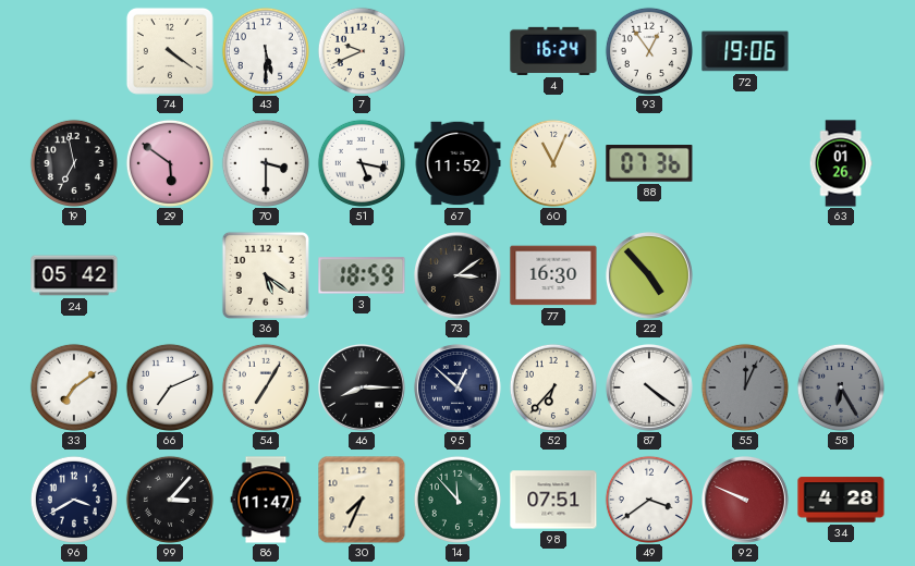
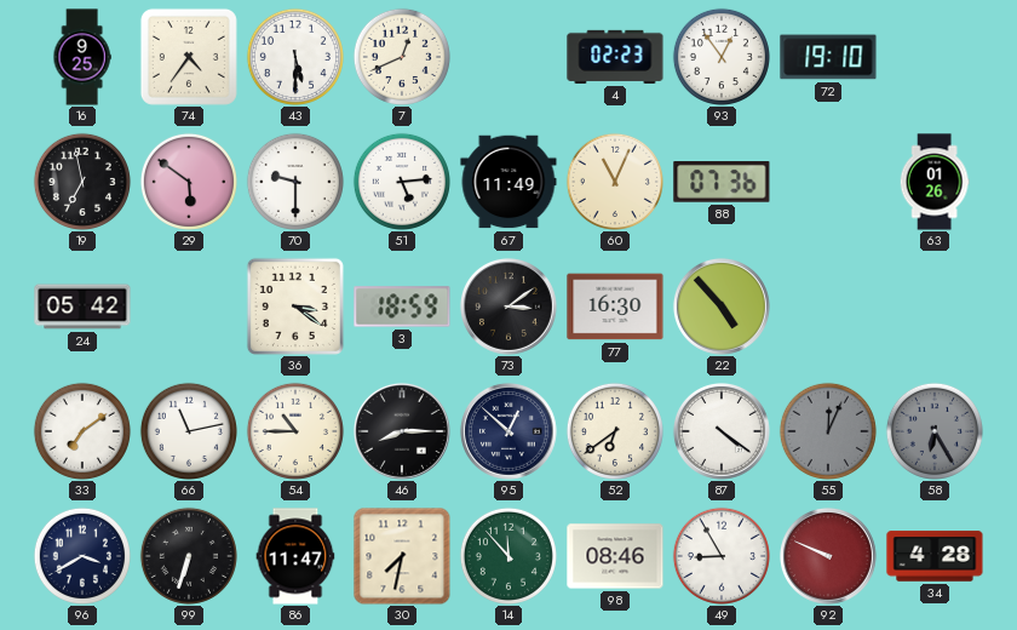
16: none -> 9:25 (82, 57)
74: 4:21 -> 4:36 (189, 57)
7: 9:41 -> 12:41 (402, 57)
4: 16:24 -> 02:23 (615, 57)
72: 19:06 -> 19:10 (828, 57)
70: 3:30 -> 9:30 (295, 182)
51: 5:17 -> 5:14 (402, 182)
67: 11:52 -> 11:49 (508, 182)
36: 5:21 -> 3:21 (295, 307)
66: 7:11 -> 11:13 (189, 431)
54: 7:05 -> 10:45 (295, 431)
52: 6:37 -> 6:39 (615, 431)
99: 3:07 -> 6:33 (189, 556)
30: 7:34 -> 7:32 (402, 556)
98: 07:51 -> 08:46 (615, 556)
49: 3:39 -> 8:55 (722, 556)
